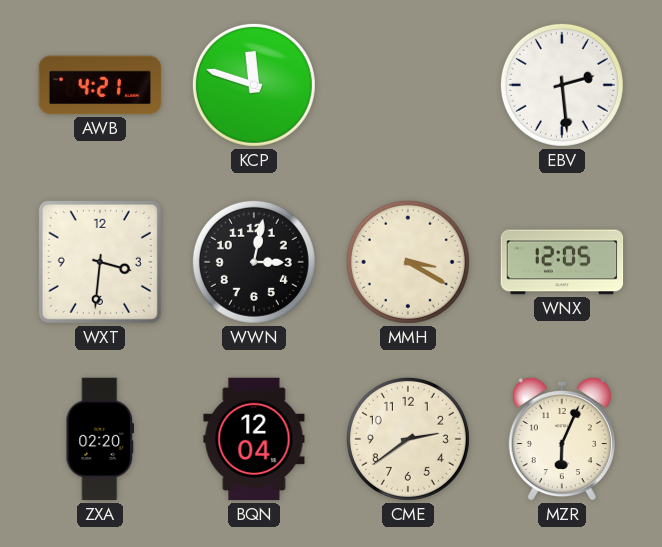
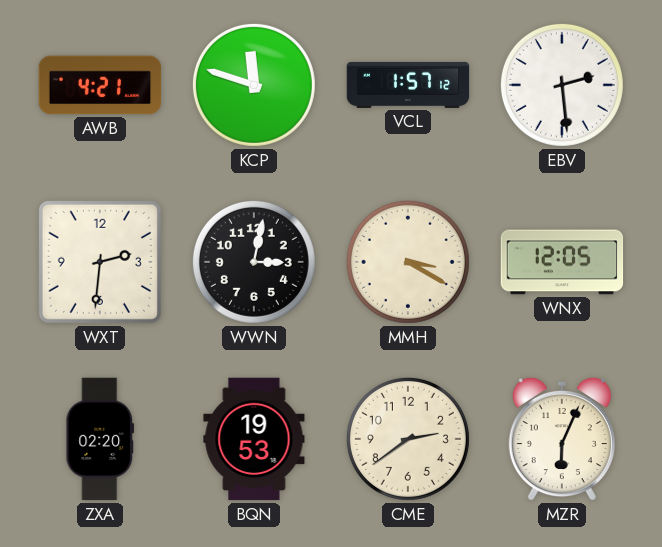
VCL: none -> 1:57 (408, 85)
WXT: 3:31 -> 2:31 (100, 262)
BQN: 12:04 -> 19:53 (254, 439)
